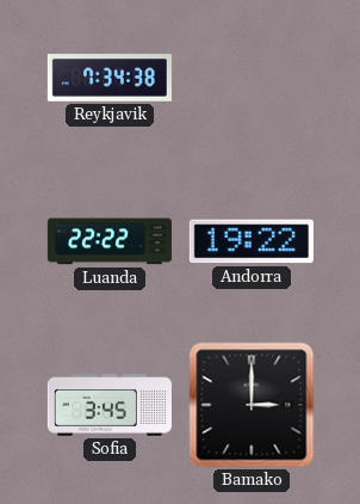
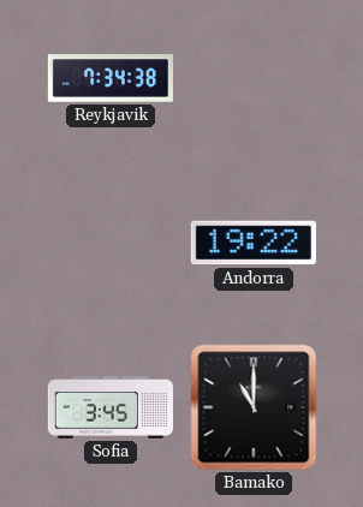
Luanda: 22:22 -> none (110, 241)
Bamako: 3:00 -> 11:00 (254, 407)
